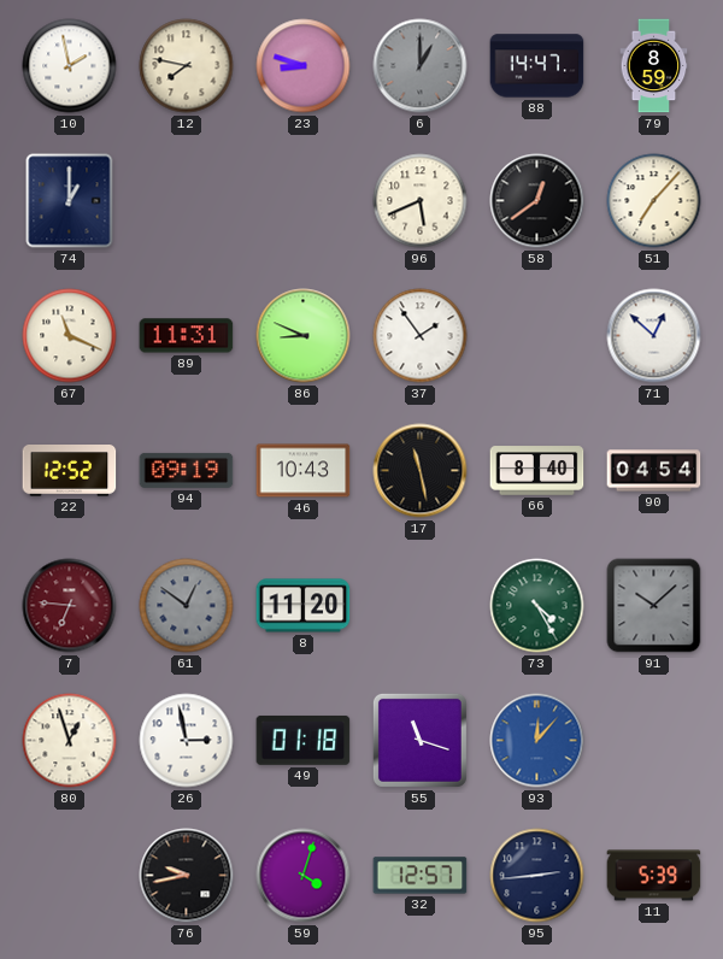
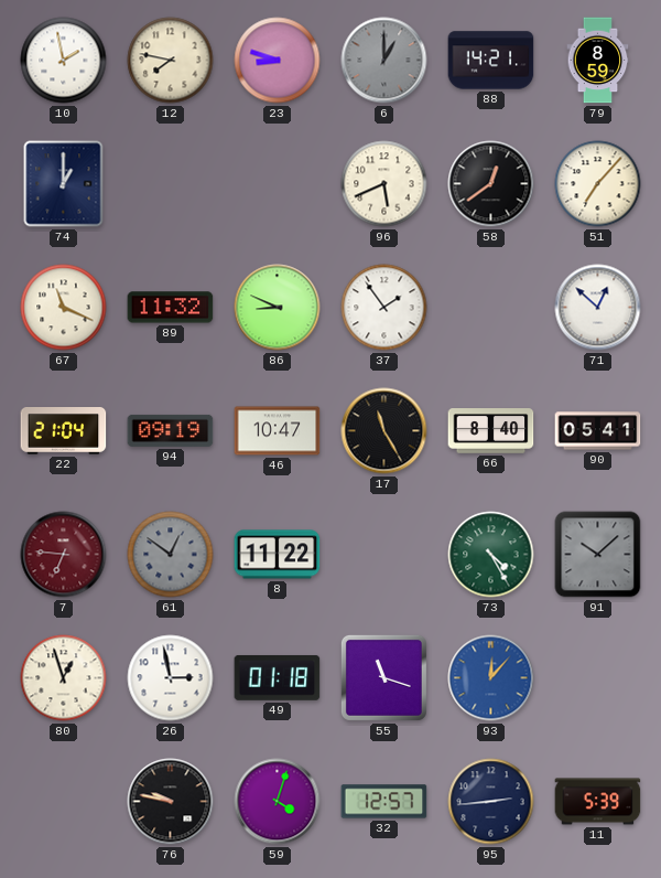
88: 14:47 -> 14:21 (491, 61)
89: 11:31 -> 11:32 (171, 308)
22: 12:52 -> 21:04 (64, 431)
46: 10:43 -> 10:47 (278, 431)
17: 11:28 -> 11:25 (384, 431)
90: 04:54 -> 05:41 (598, 431)
8: 11:20 -> 11:22 (278, 555)
76: 9:43 -> 9:47 (171, 802)
